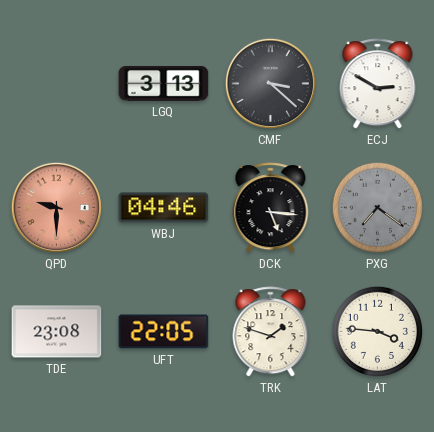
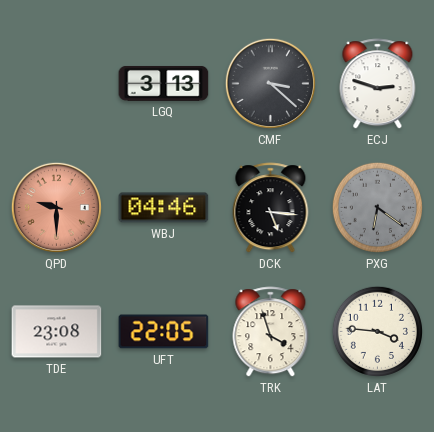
ECJ: 2:50 -> 2:48 (378, 84)
PXG: 7:21 -> 6:21 (377, 207)
TRK: 1:48 -> 3:57 (271, 332)
